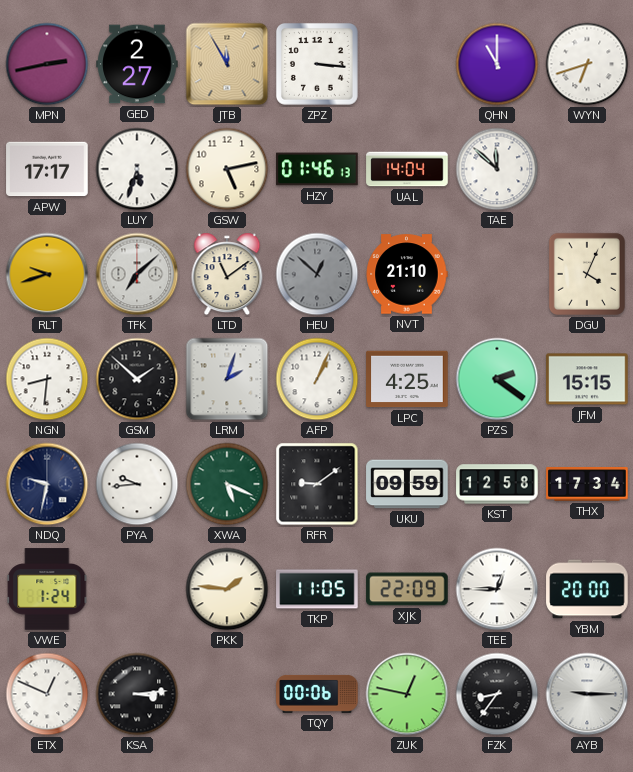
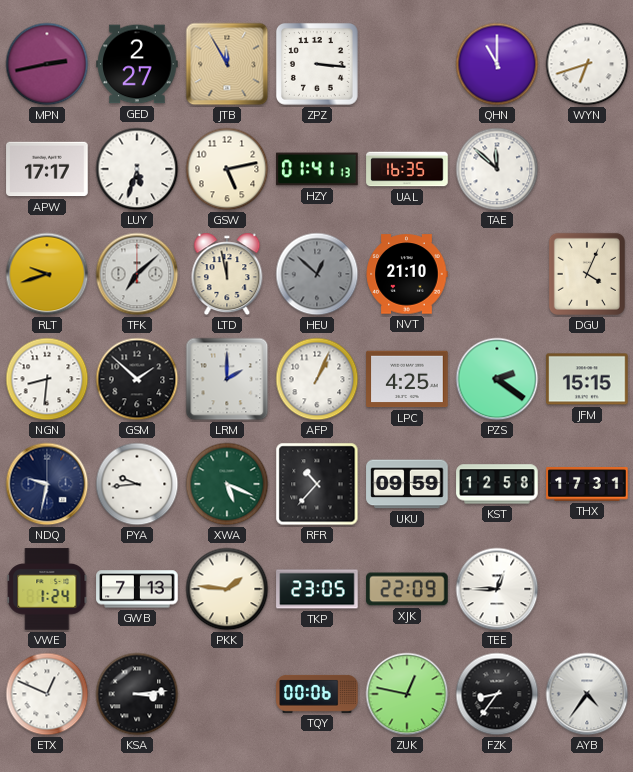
HZY: 01:46 -> 01:41 (317, 169)
UAL: 14:04 -> 16:35 (407, 169)
LTD: 11:09 -> 11:58 (227, 274)
LRM: 2:03 -> 2:00 (227, 379)
RFR: 9:09 -> 10:37 (317, 484)
THX: 17:34 -> 17:31 (587, 484)
GWB: none -> 7:13 (137, 589)
TKP: 11:05 -> 23:05 (317, 589)
YBM: 20:00 -> none (587, 589)
AYB: 9:15 -> 4:36 (587, 694)
